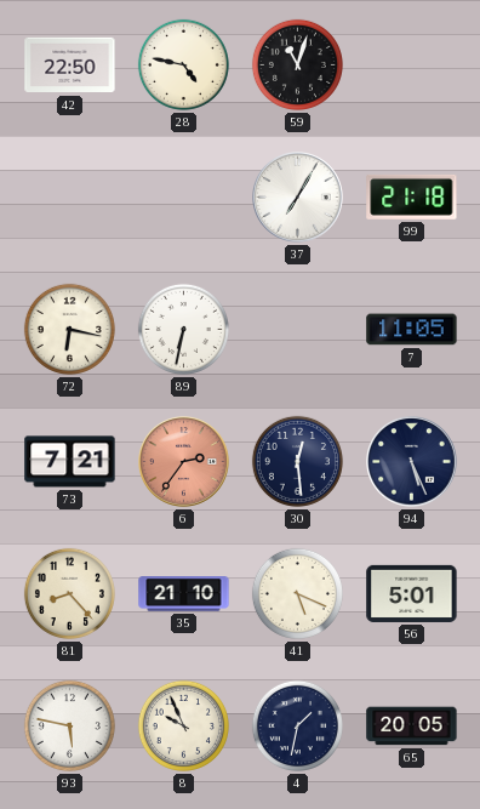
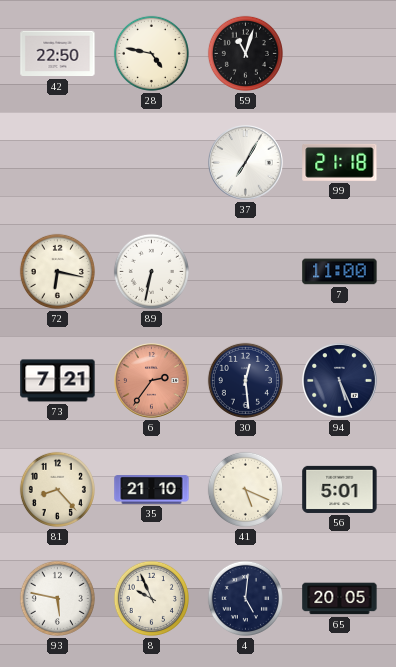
7: 11:05 -> 11:00 (340, 272)
4: 1:32 -> 5:01 (245, 598)
